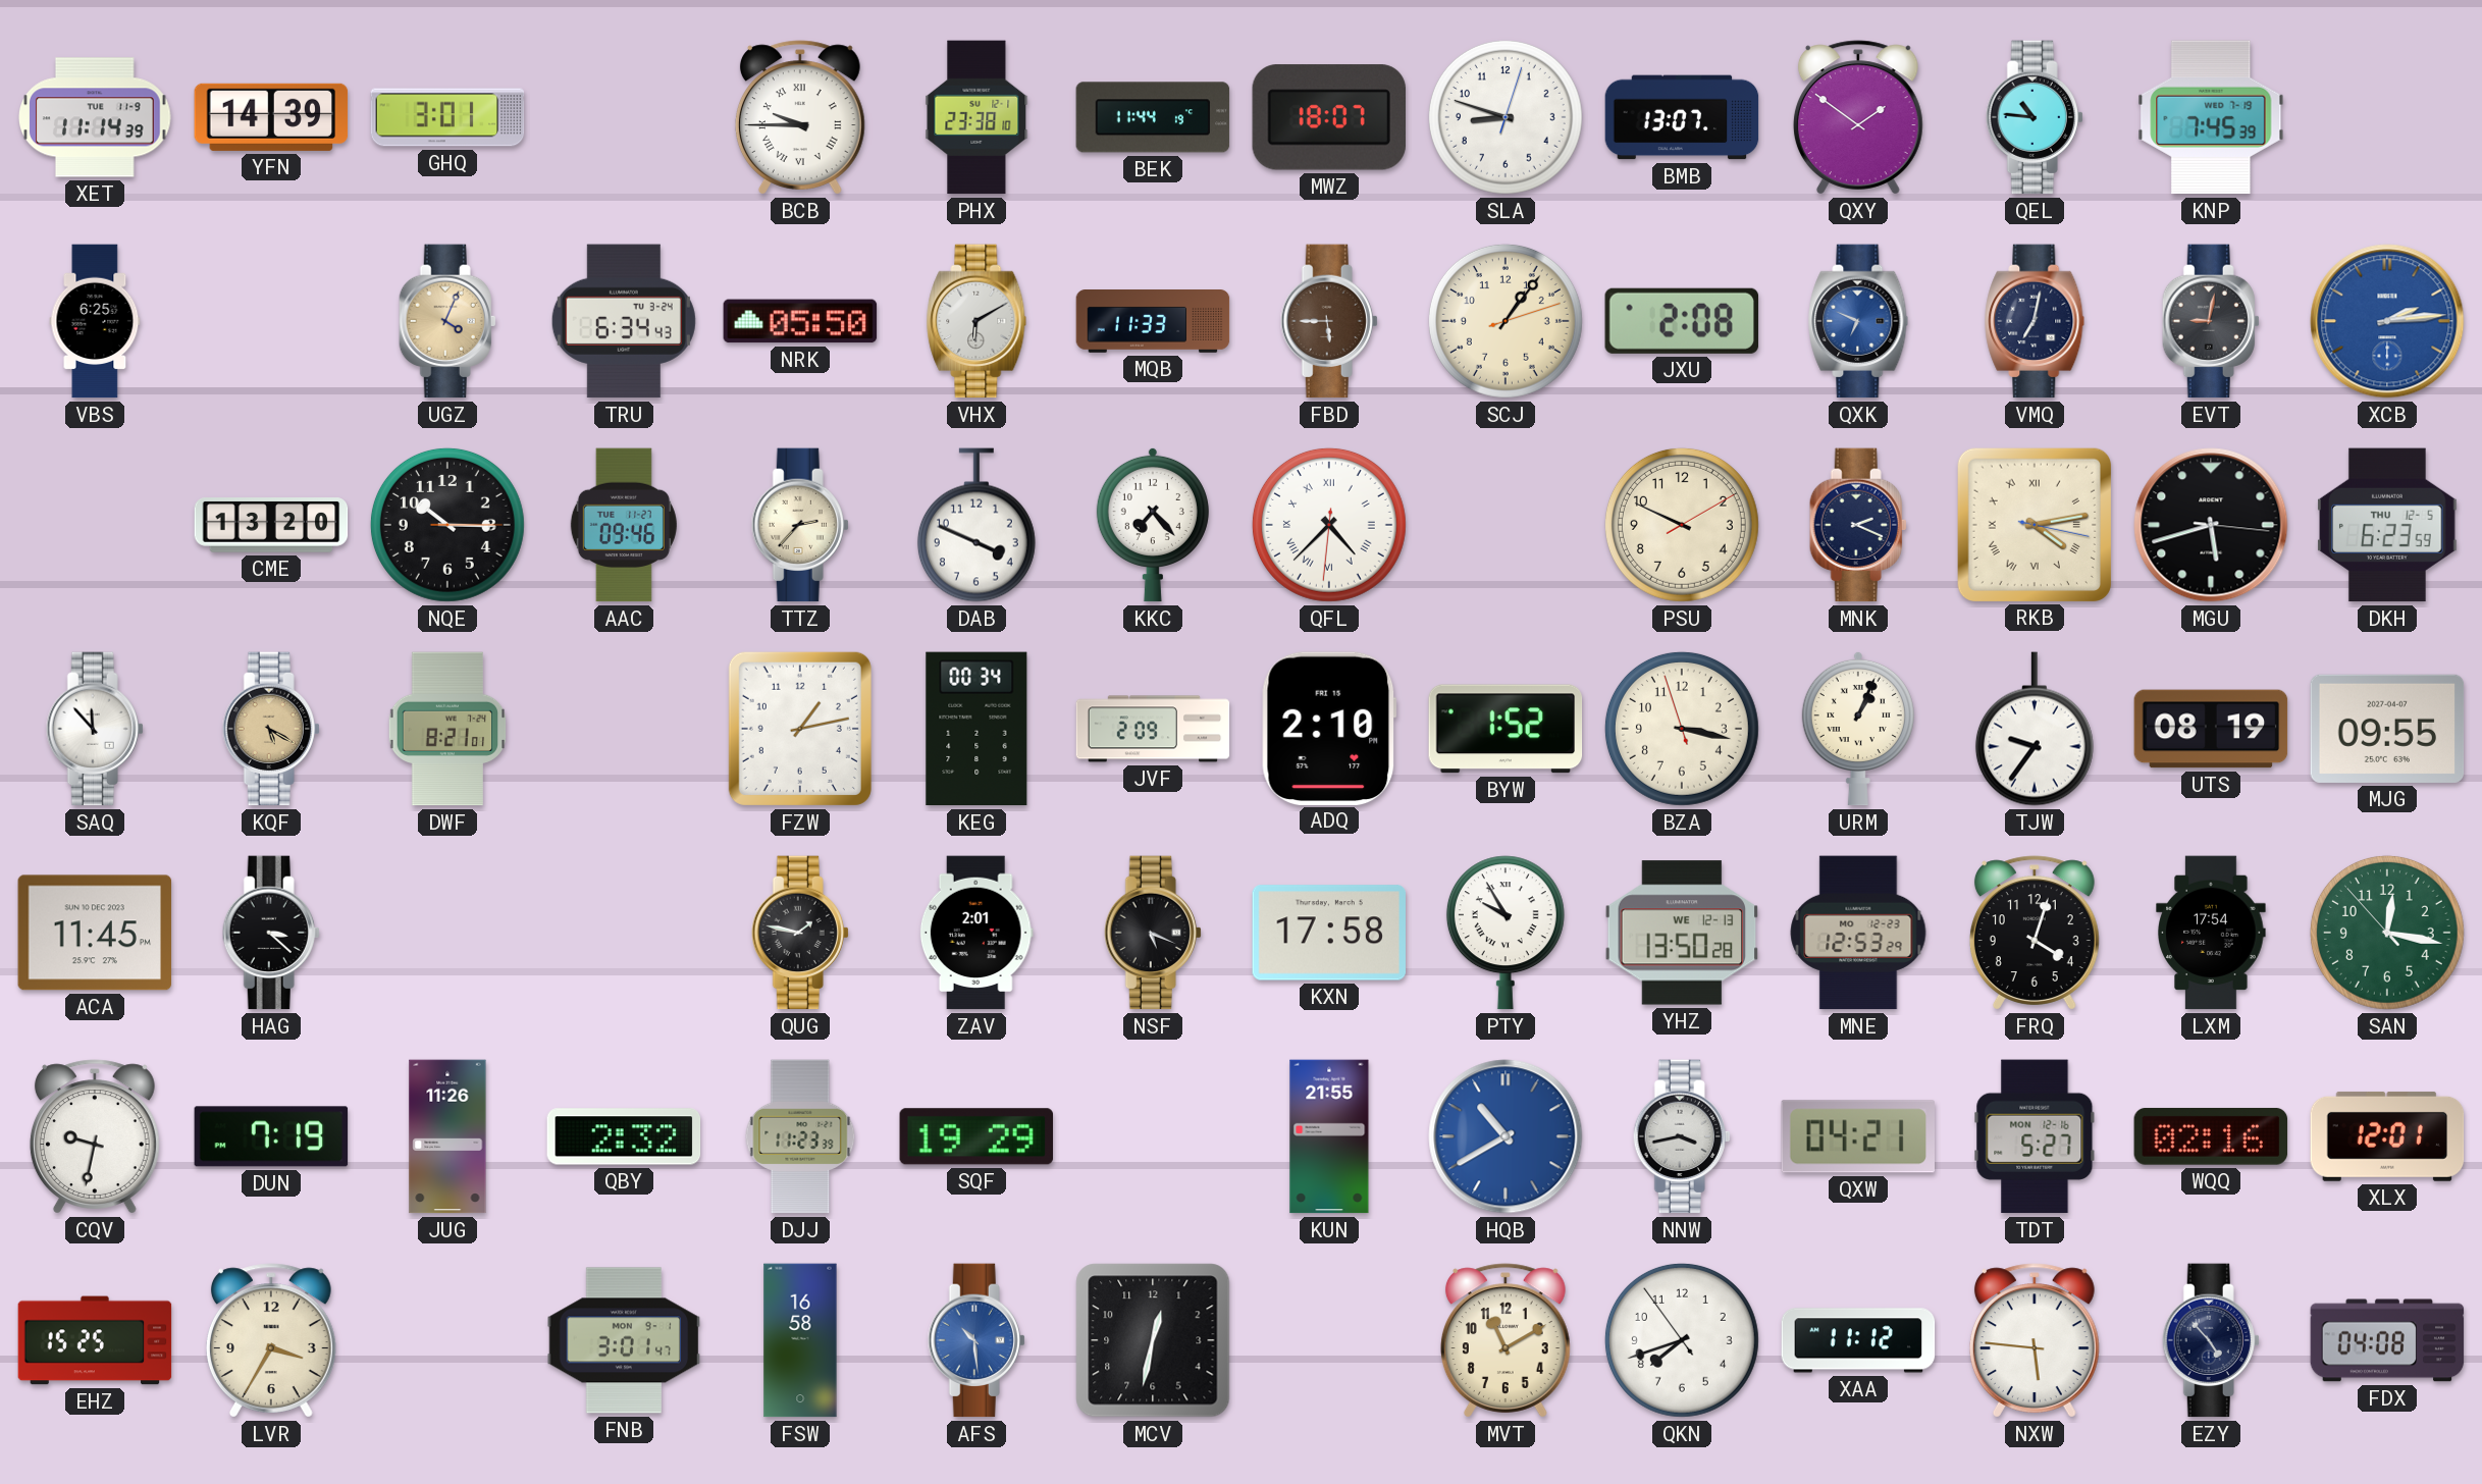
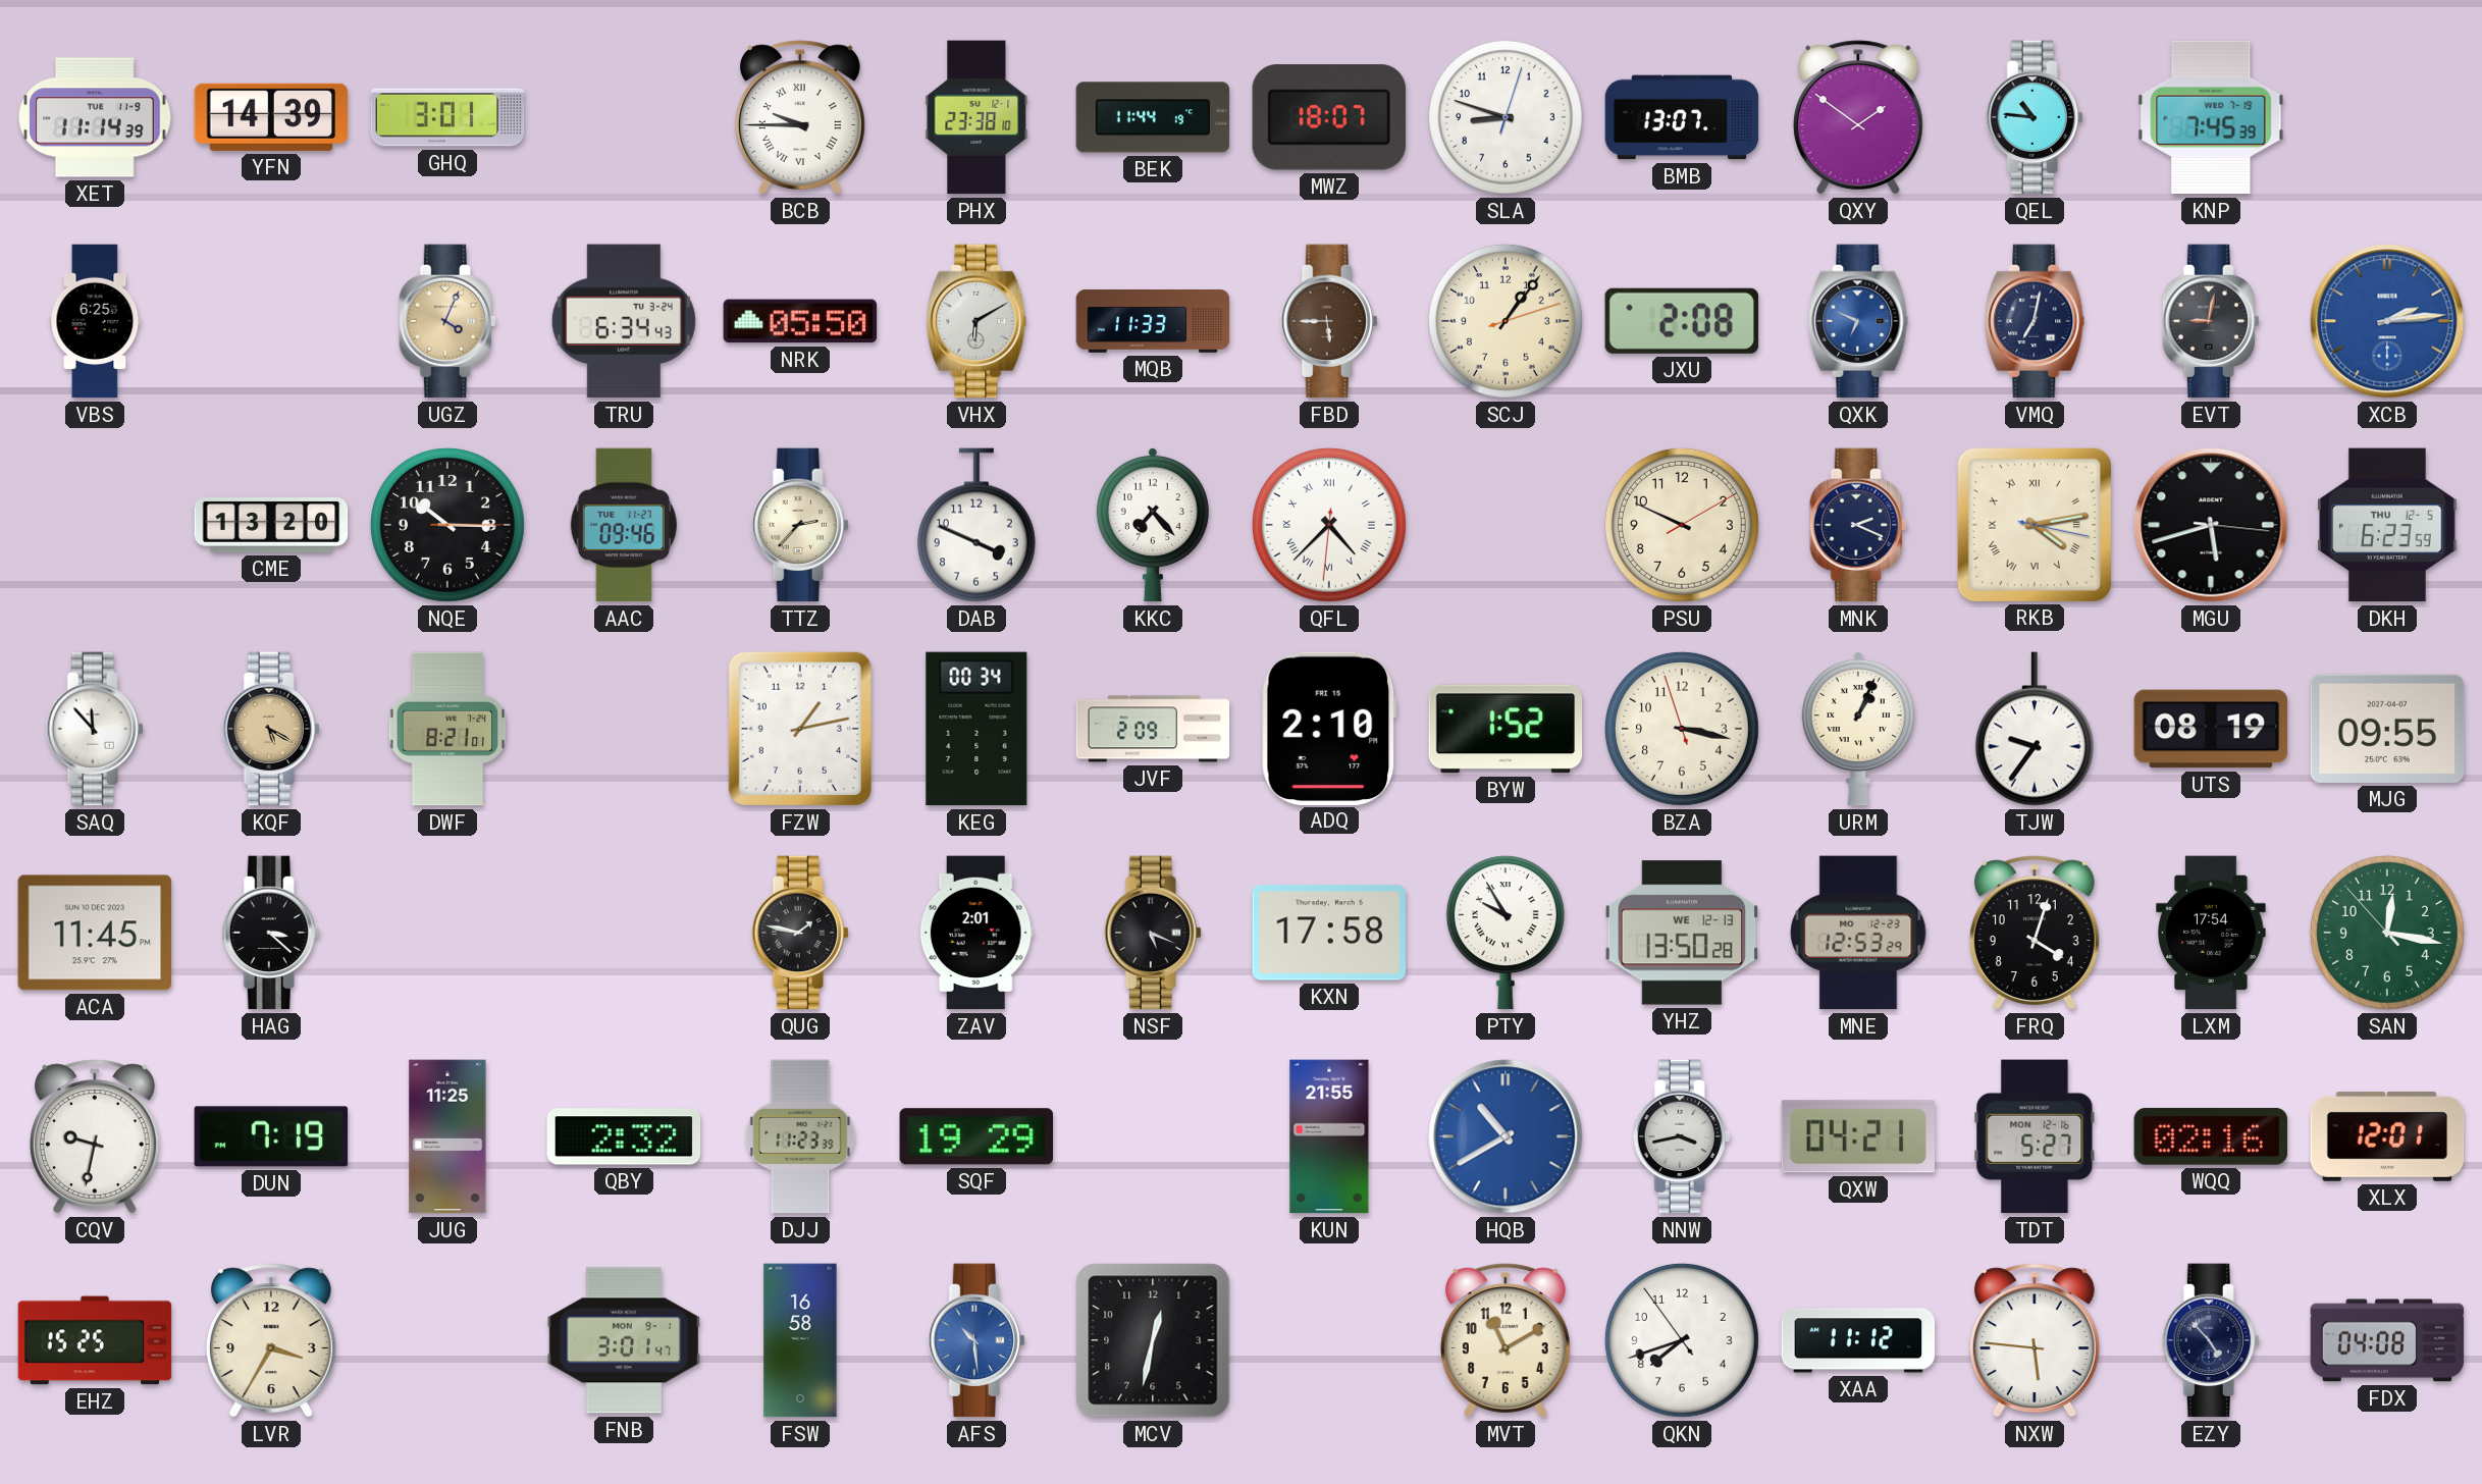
JUG: 11:26 -> 11:25 (447, 1136)
